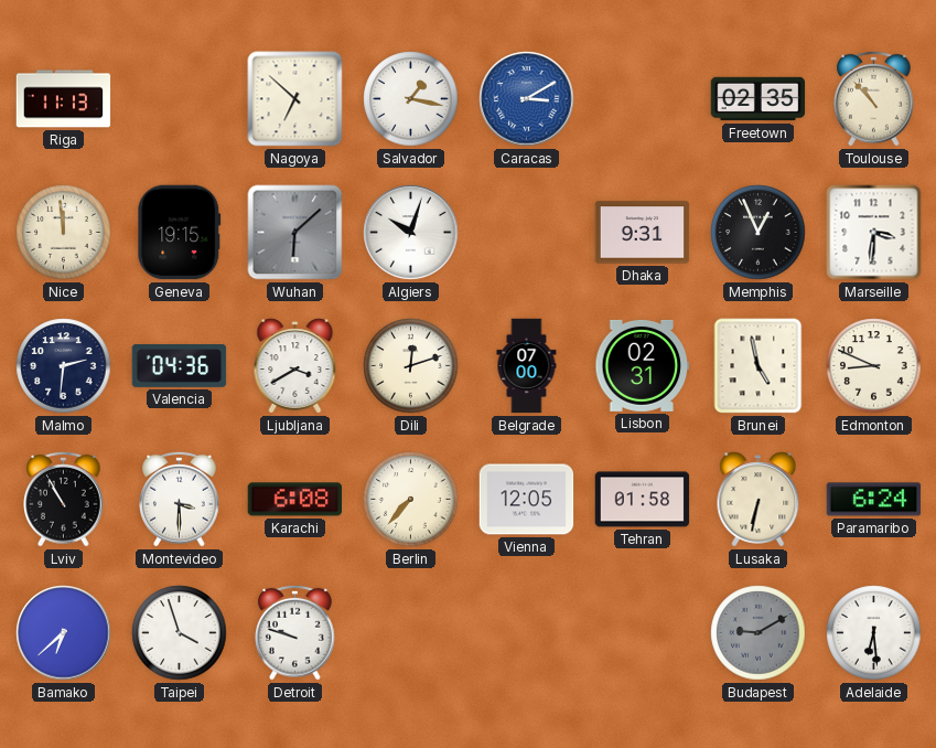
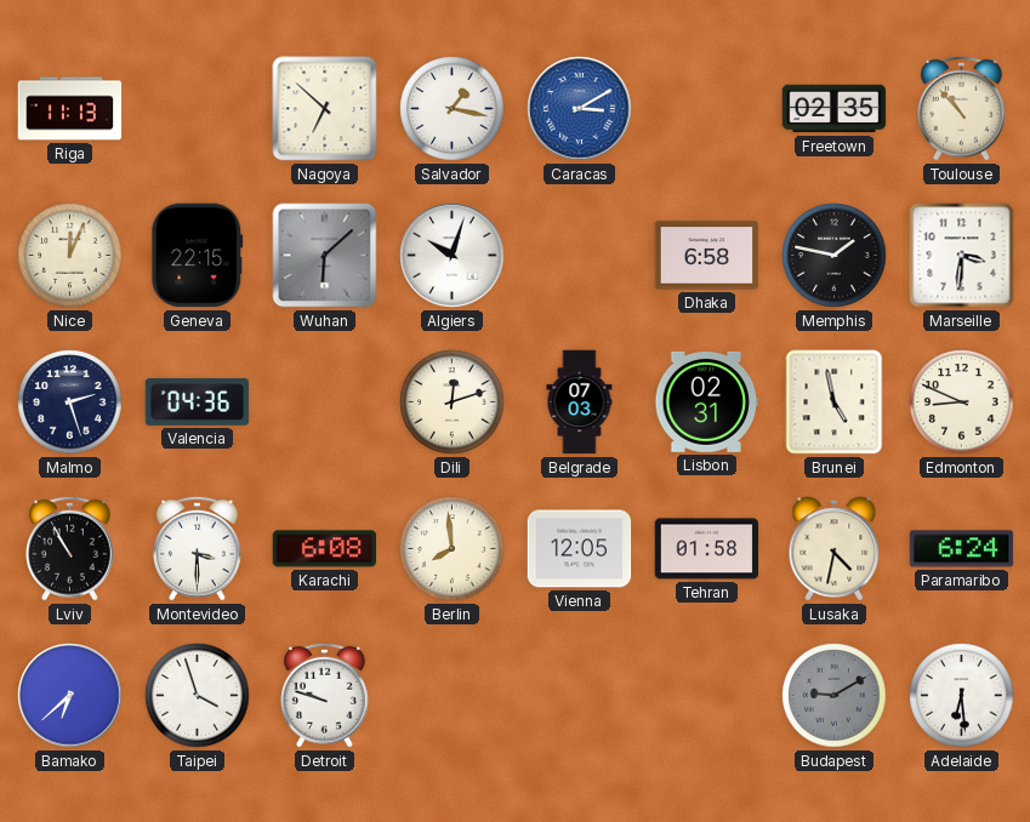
Nice: 11:59 -> 12:04 (70, 256)
Geneva: 19:15 -> 22:15 (198, 256)
Dhaka: 9:31 -> 6:58 (707, 256)
Memphis: 12:56 -> 1:47 (835, 256)
Malmo: 2:31 -> 2:27 (70, 403)
Ljubljana: 3:40 -> none (295, 366)
Belgrade: 07:00 -> 07:03 (580, 403)
Berlin: 7:37 -> 7:59 (453, 549)
Lusaka: 6:32 -> 4:32 (835, 549)
